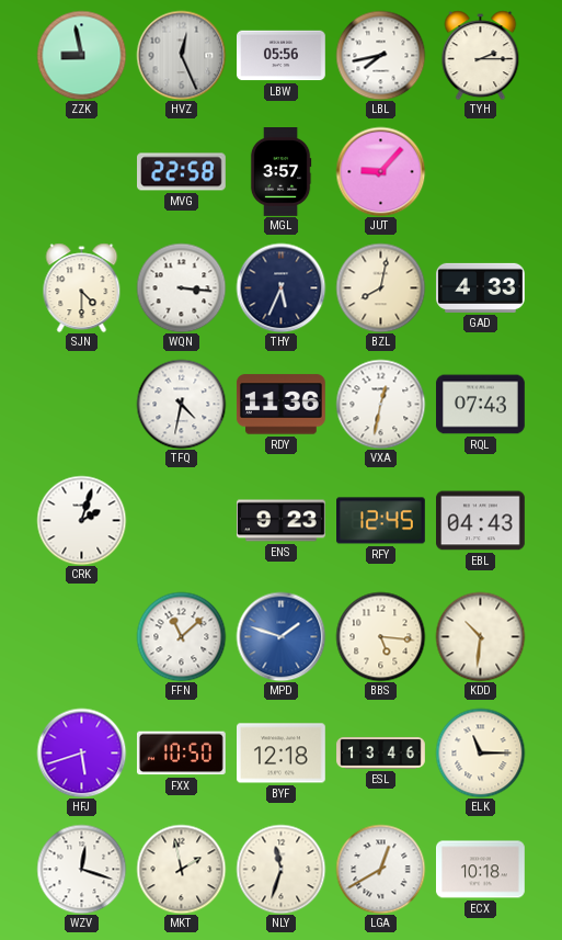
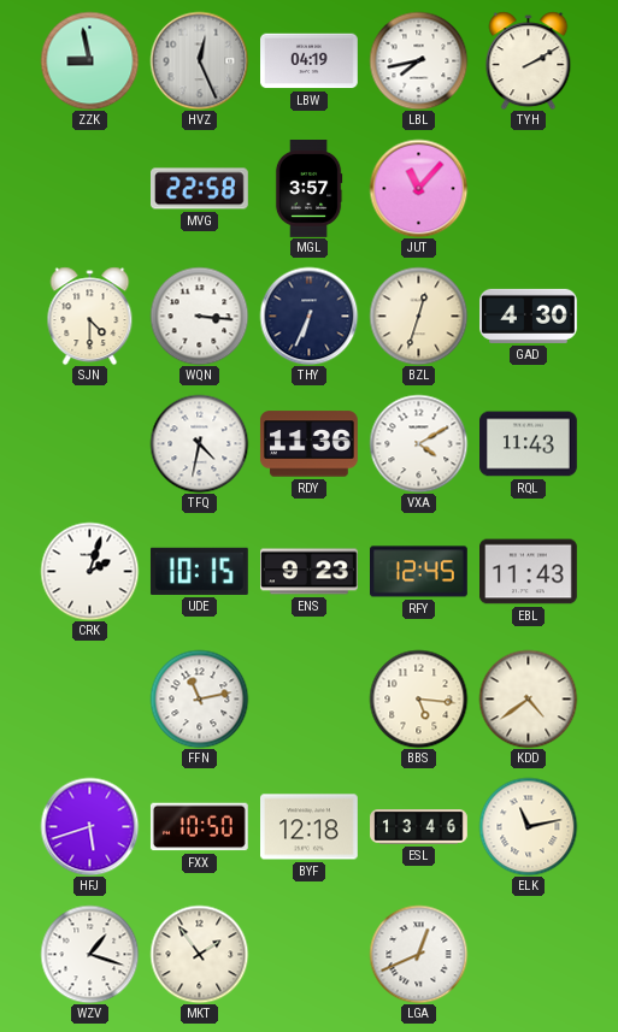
LBW: 05:56 -> 04:19 (310, 61)
TYH: 2:15 -> 2:10 (529, 60)
JUT: 9:07 -> 11:07 (418, 188)
THY: 5:34 -> 6:34 (308, 316)
BZL: 8:02 -> 12:33 (418, 316)
GAD: 4:33 -> 4:30 (529, 316)
VXA: 12:32 -> 4:10 (418, 443)
RQL: 07:43 -> 11:43 (529, 444)
UDE: none -> 10:15 (199, 571)
EBL: 04:43 -> 11:43 (529, 572)
FFN: 11:08 -> 11:13 (199, 698)
MPD: 1:48 -> none (280, 636)
KDD: 10:31 -> 4:39 (528, 698)
ELK: 11:15 -> 11:13 (528, 826)
WZV: 12:18 -> 1:18 (89, 954)
MKT: 1:58 -> 1:54 (199, 954)
NLY: 11:33 -> none (280, 869)
LGA: 12:40 -> 12:41 (418, 954)
ECX: 10:18 -> none (481, 870)
